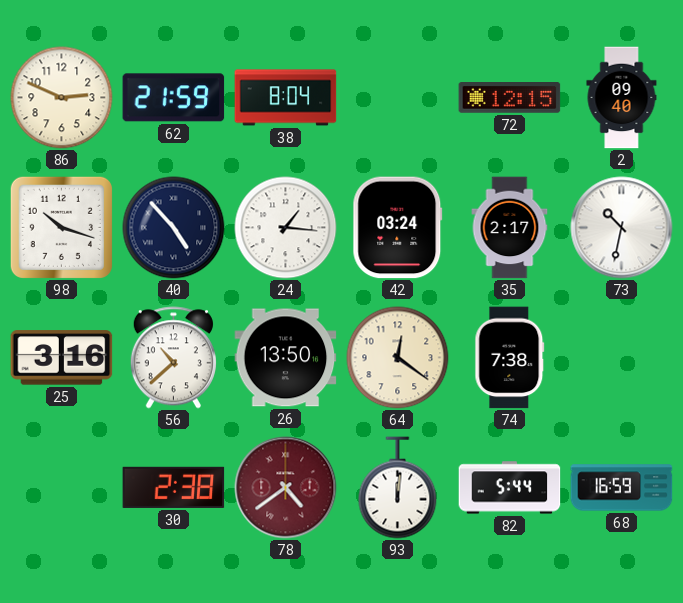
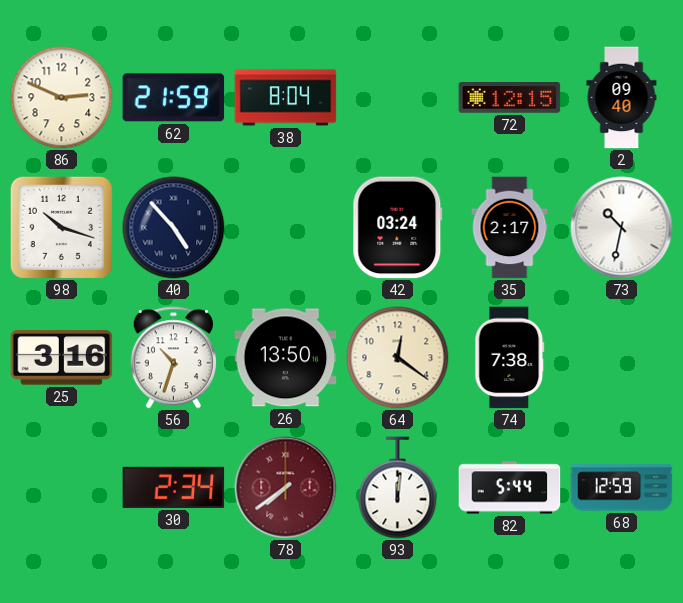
24: 1:16 -> none (286, 228)
56: 10:38 -> 10:33 (173, 358)
30: 2:38 -> 2:34 (174, 487)
78: 4:39 -> 7:39 (286, 488)
68: 16:59 -> 12:59 (622, 488)
